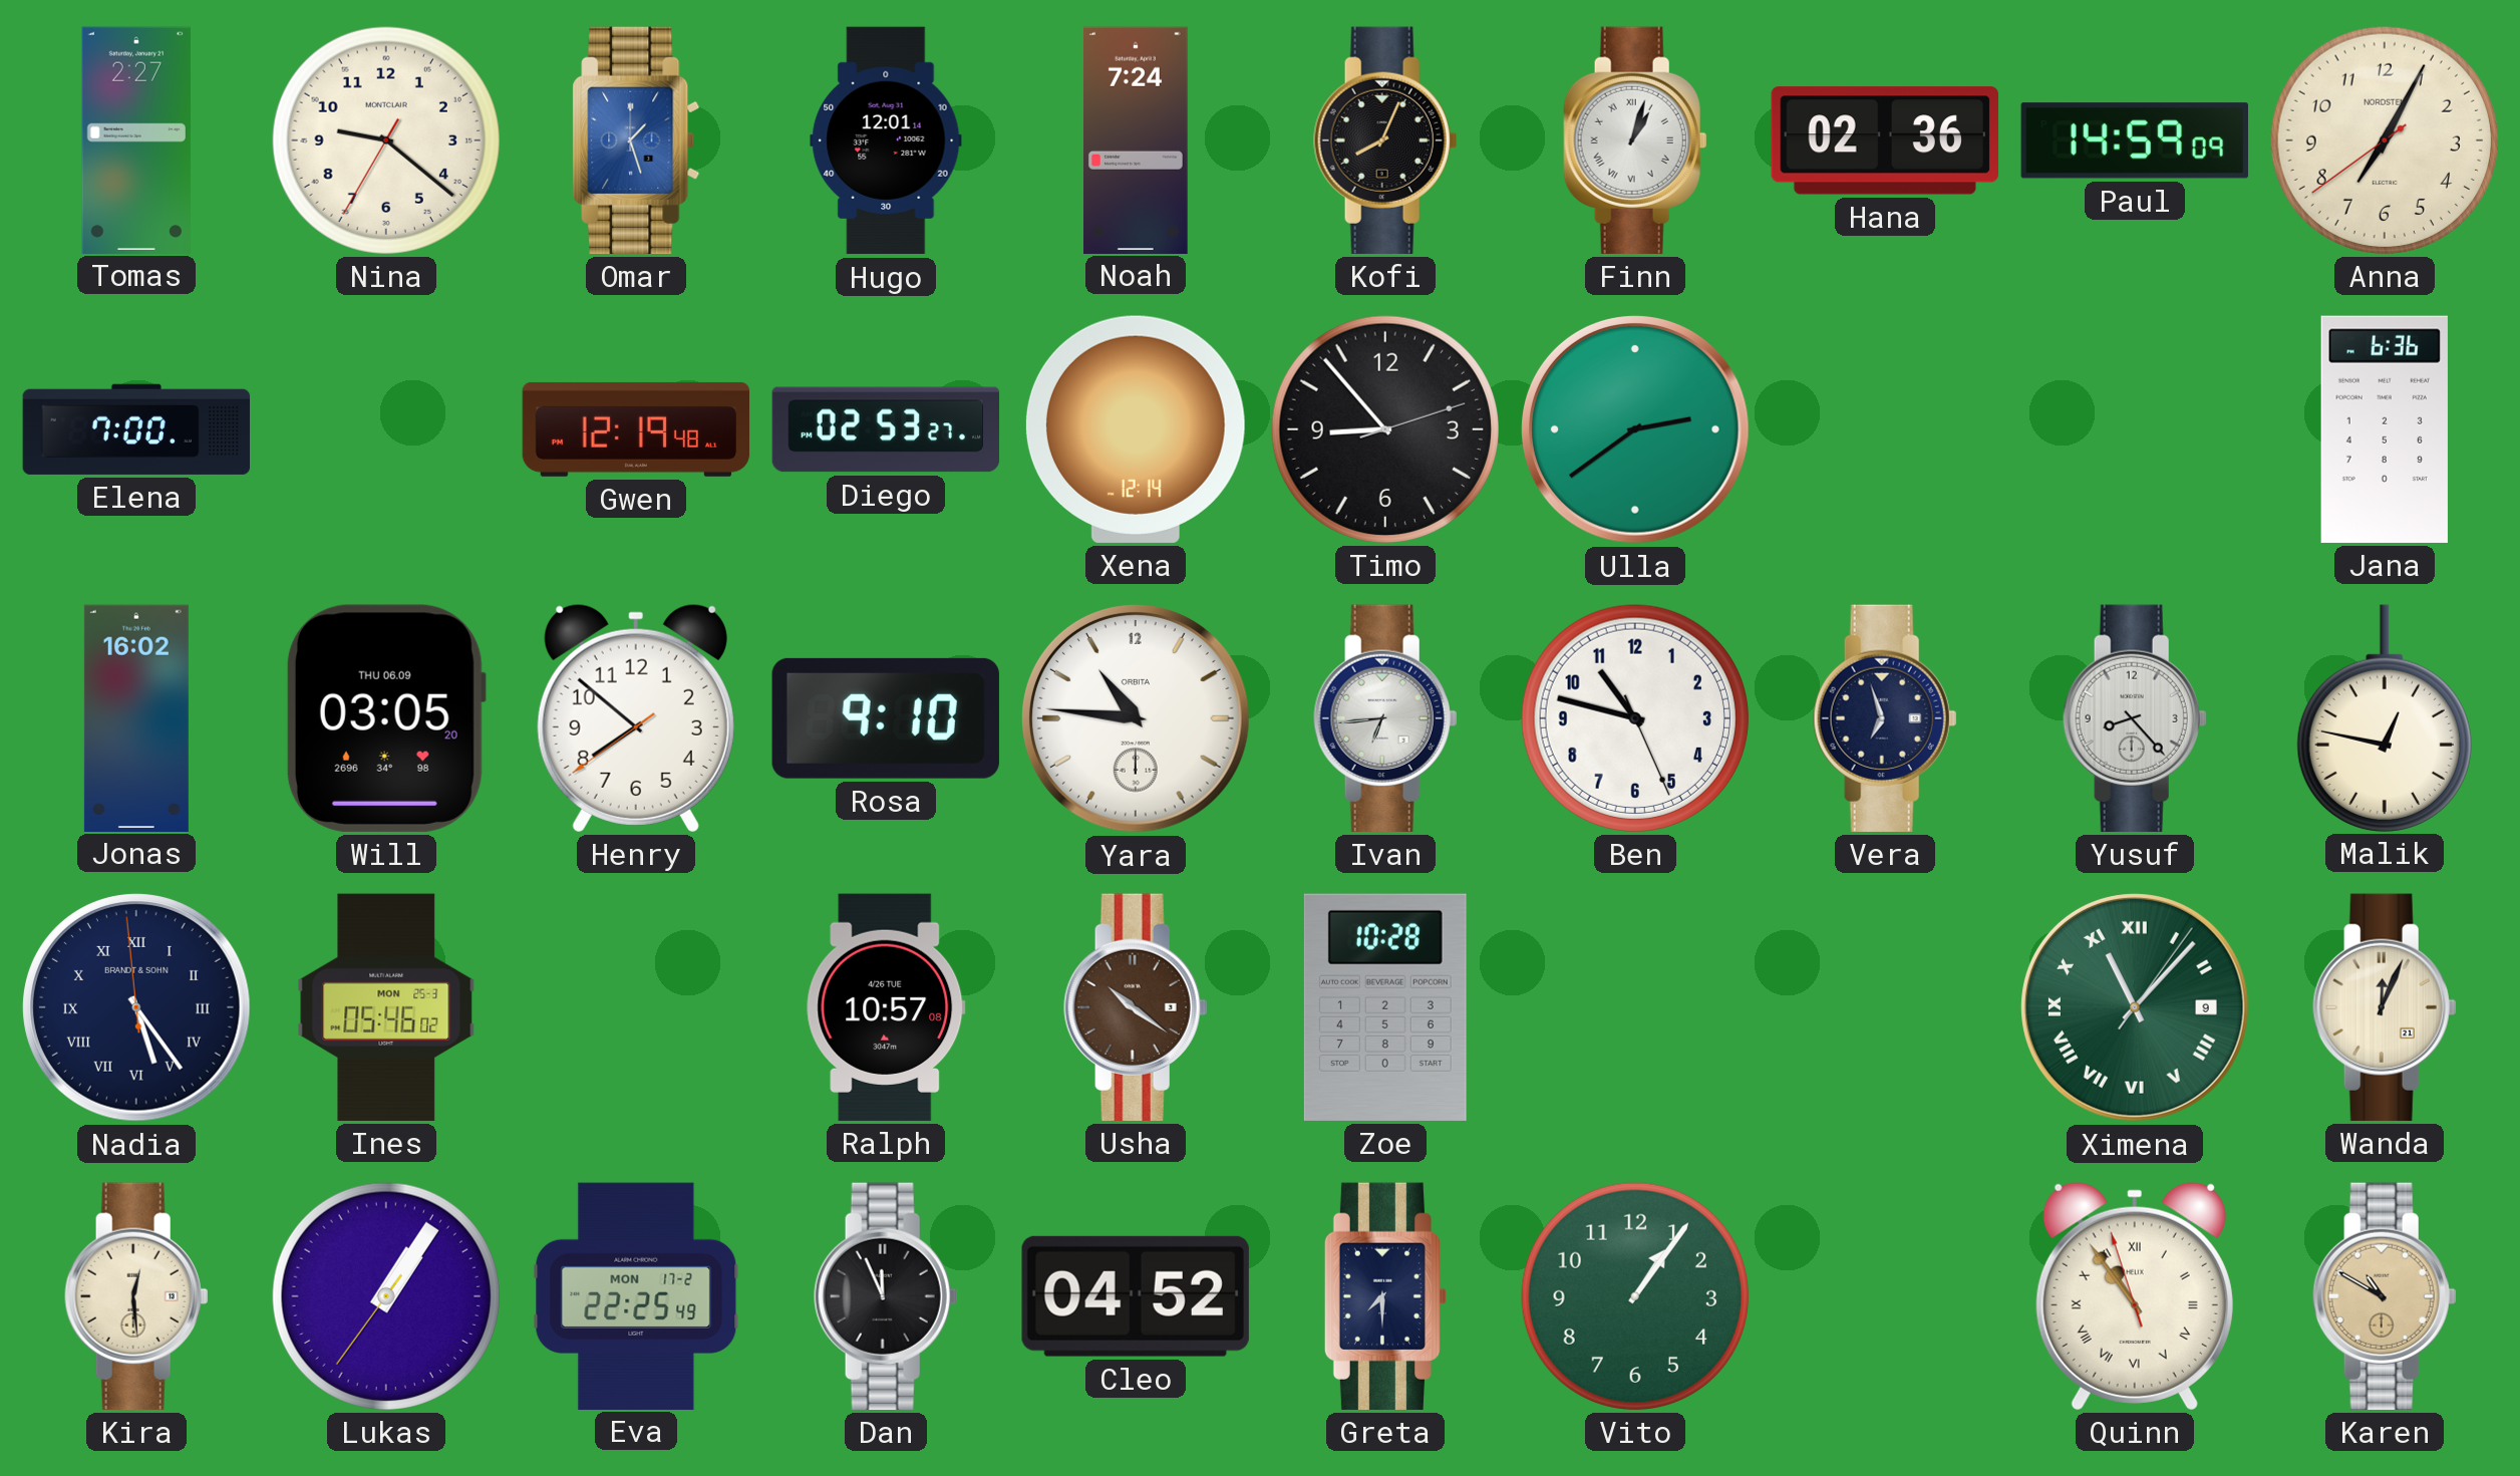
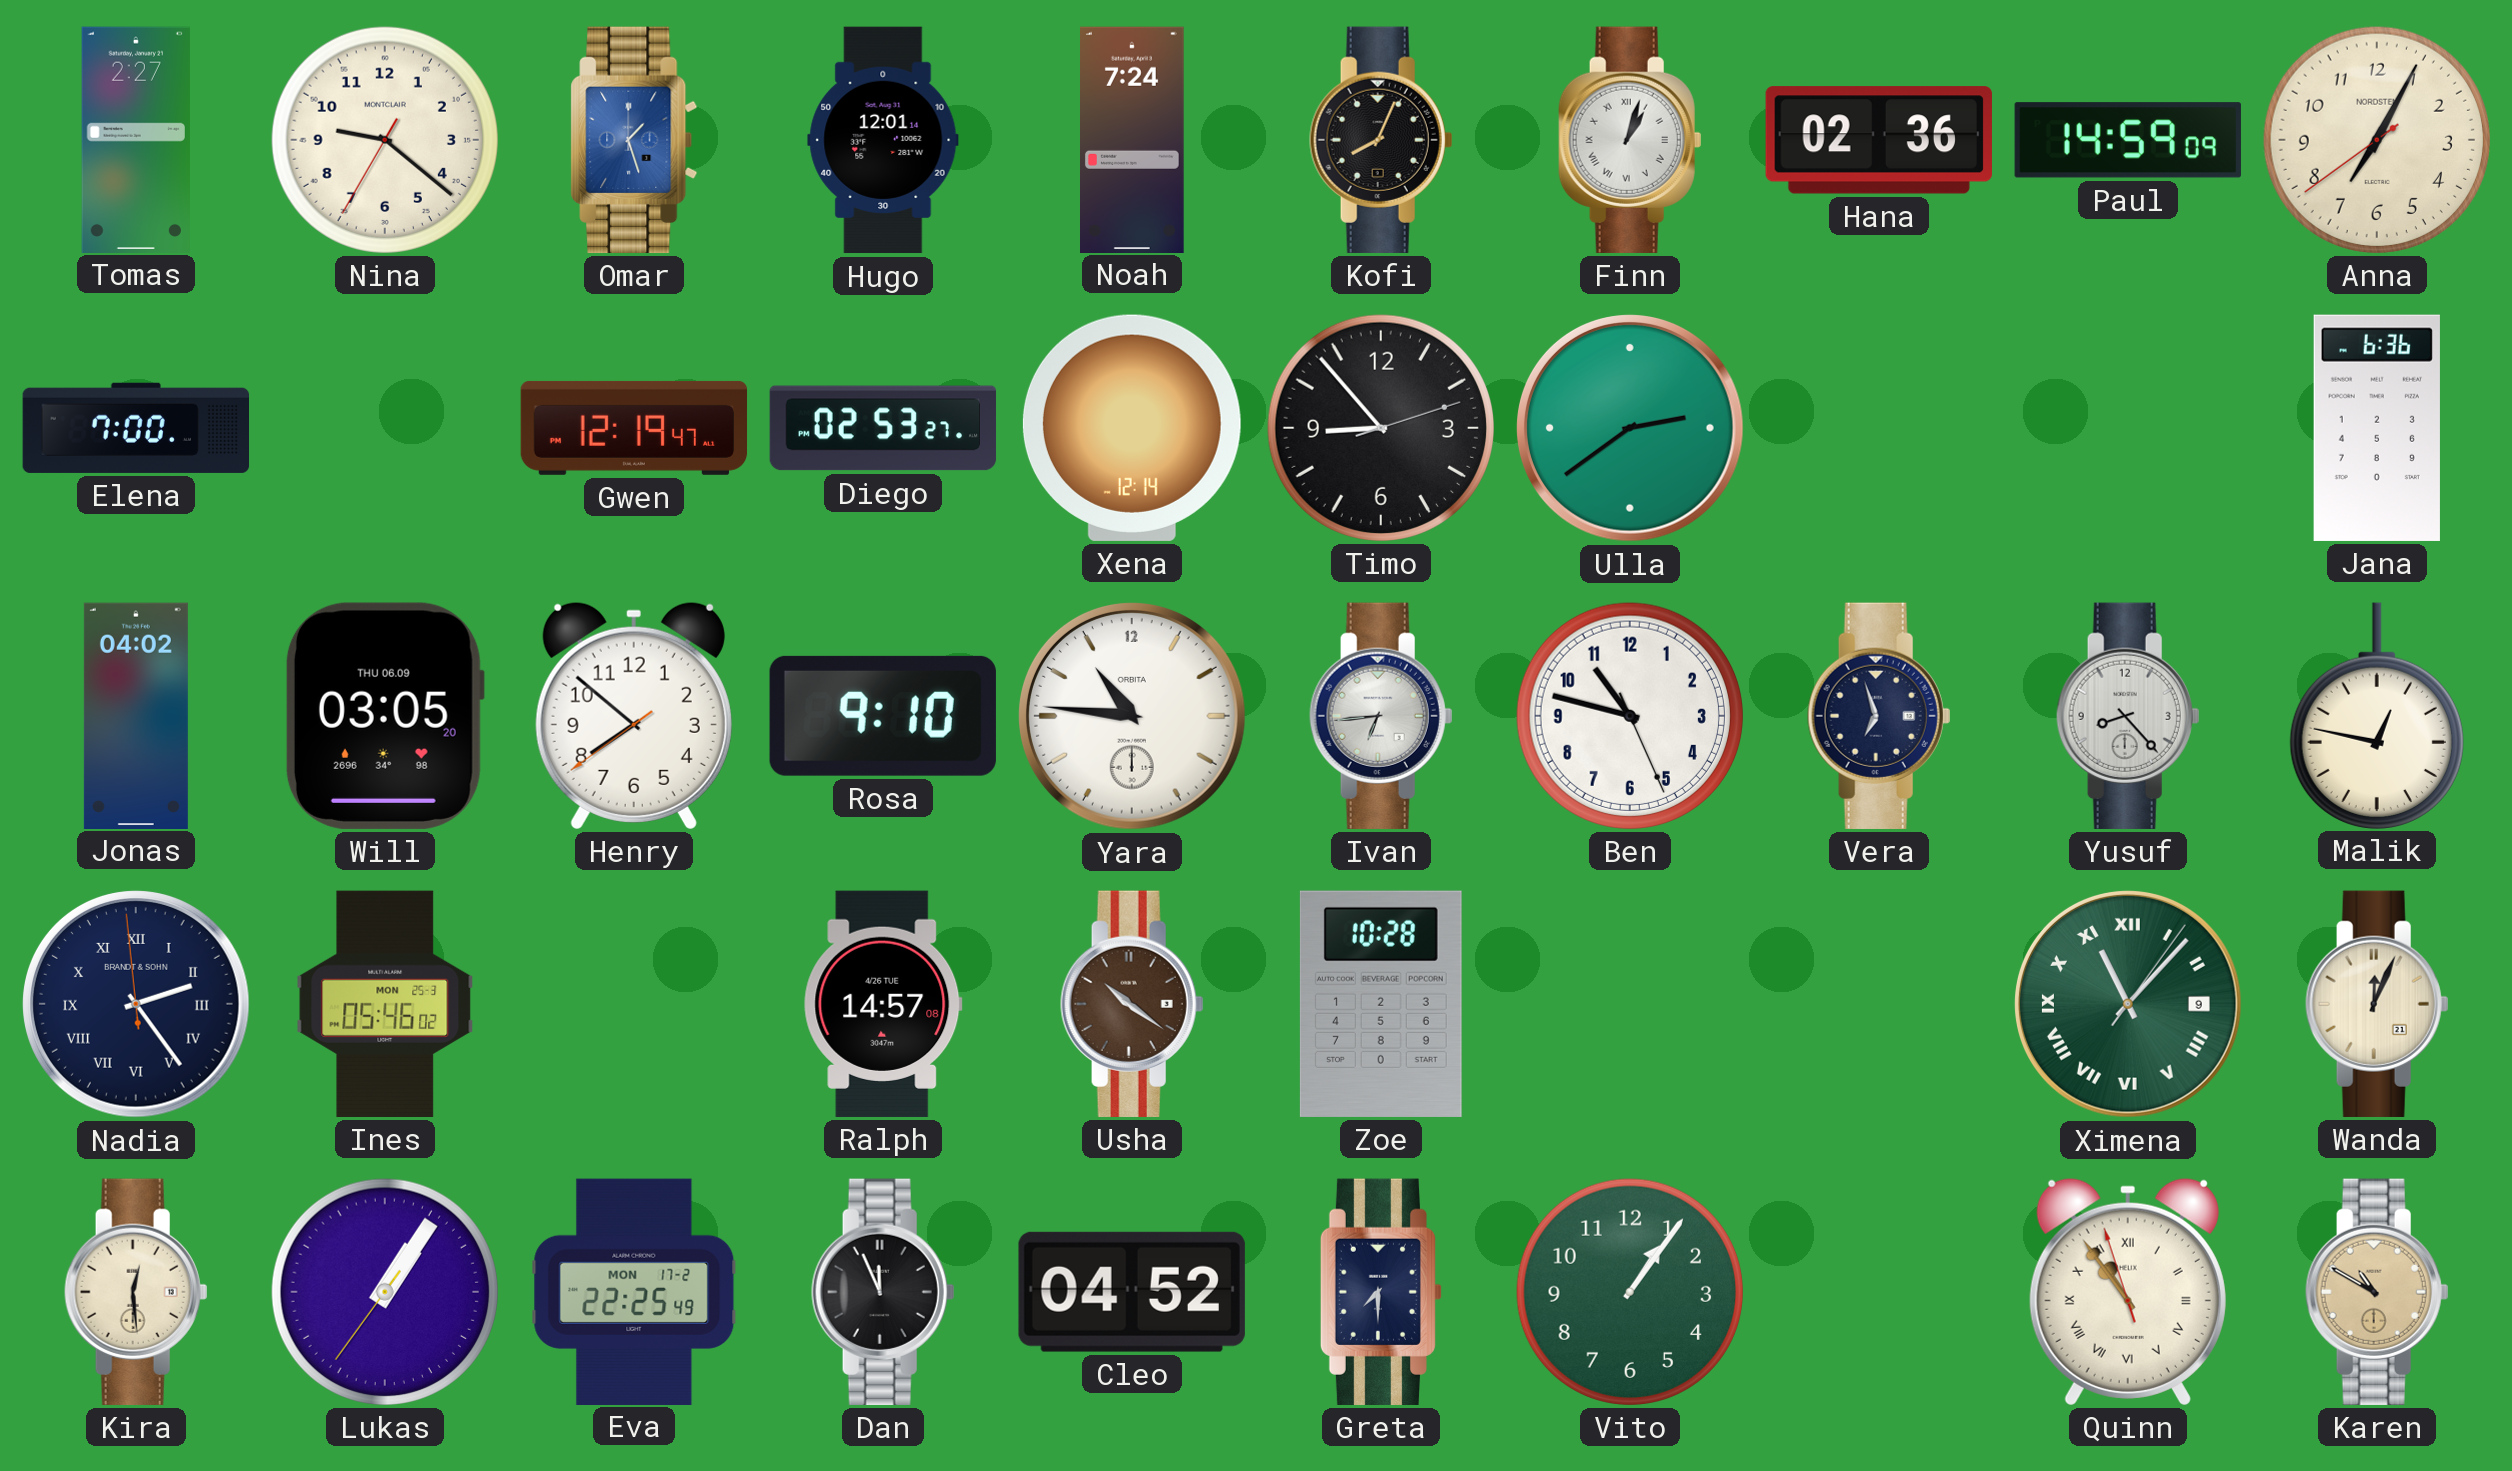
Gwen: 12:19:48 -> 12:19:47 (634, 428)
Jonas: 16:02 -> 04:02 (136, 715)
Nadia: 5:23 -> 2:23 (136, 1004)
Ralph: 10:57 -> 14:57 (883, 1004)
